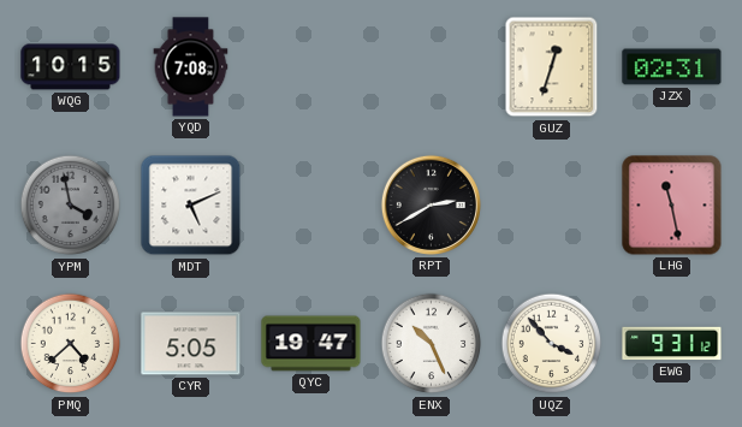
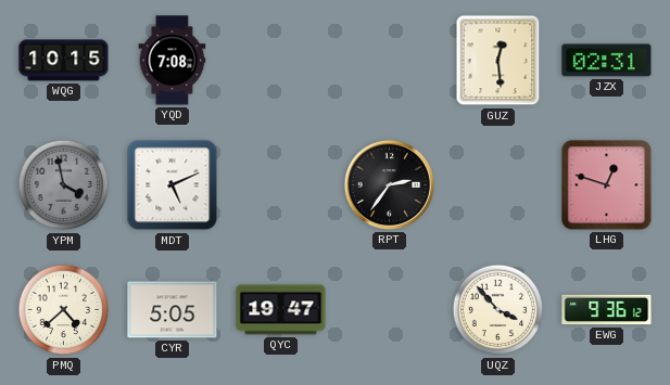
GUZ: 12:33 -> 12:29 (498, 61)
RPT: 2:40 -> 2:36 (389, 184)
LHG: 11:28 -> 12:48 (607, 185)
ENX: 10:26 -> none (432, 344)
EWG: 9:31 -> 9:36 (607, 310)
